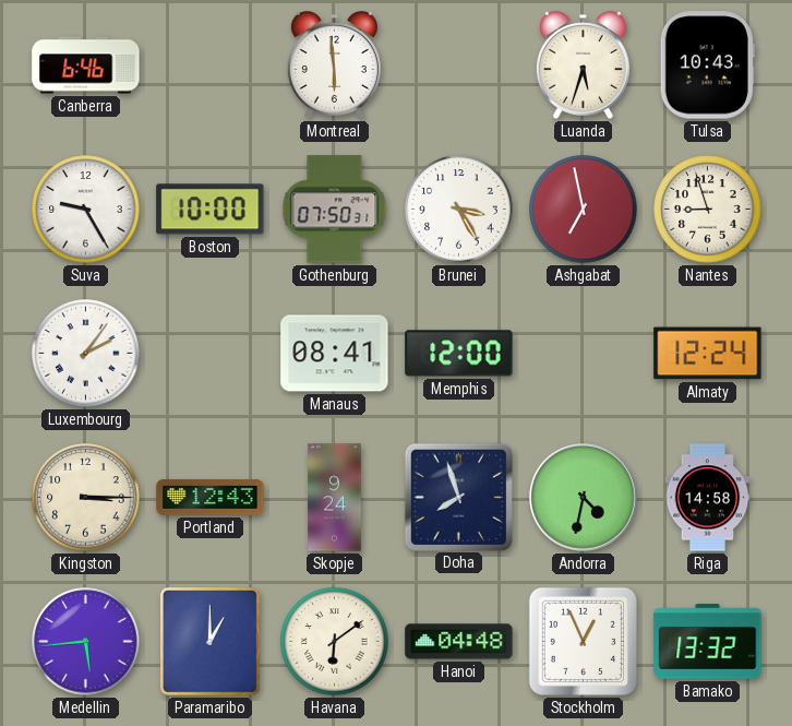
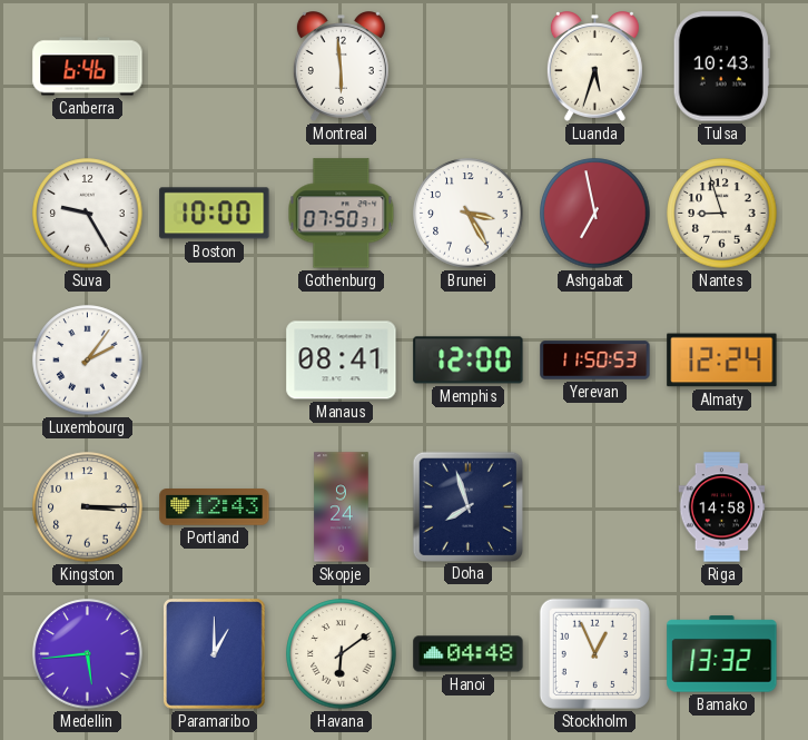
Yerevan: none -> 11:50 (595, 361)
Andorra: 4:32 -> none (584, 498)
